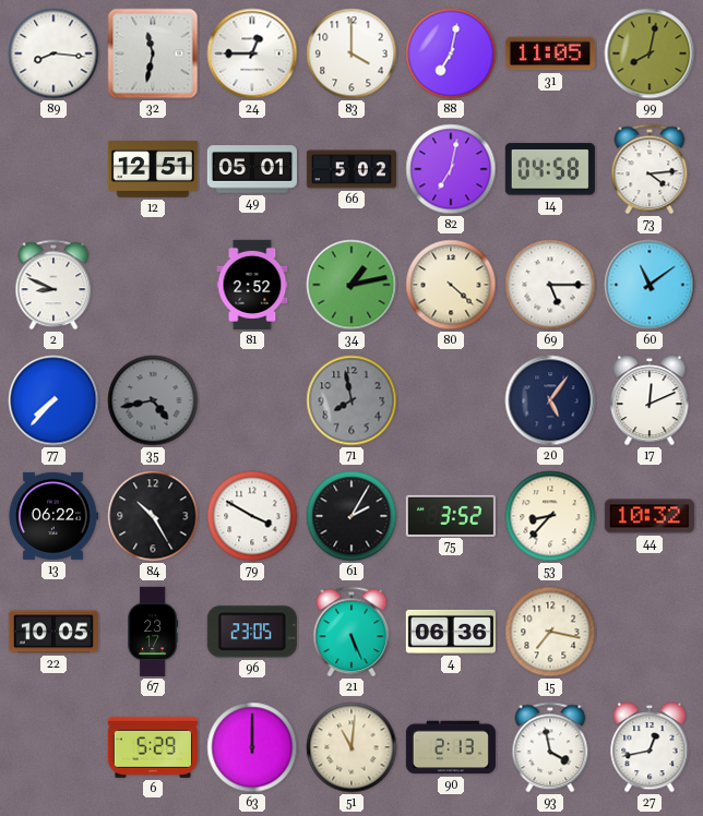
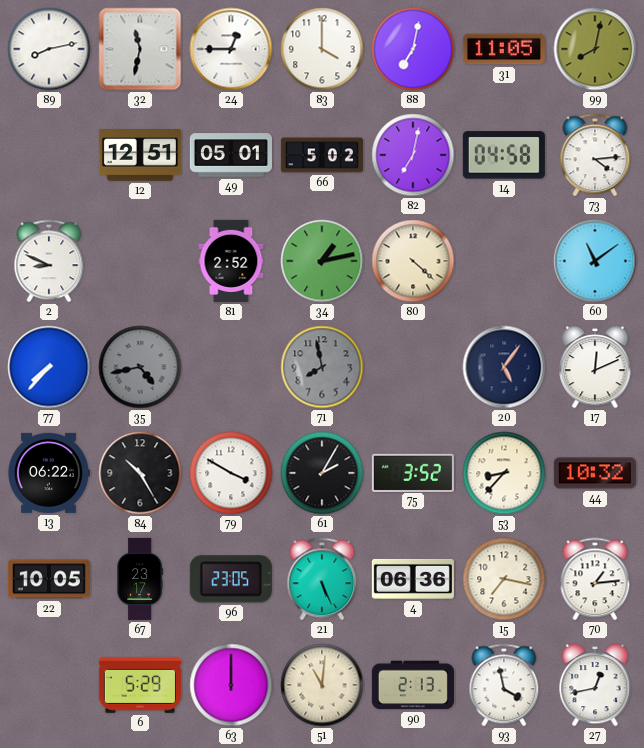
89: 8:16 -> 8:13 (49, 49)
69: 5:15 -> none (550, 285)
70: none -> 1:14 (595, 579)
